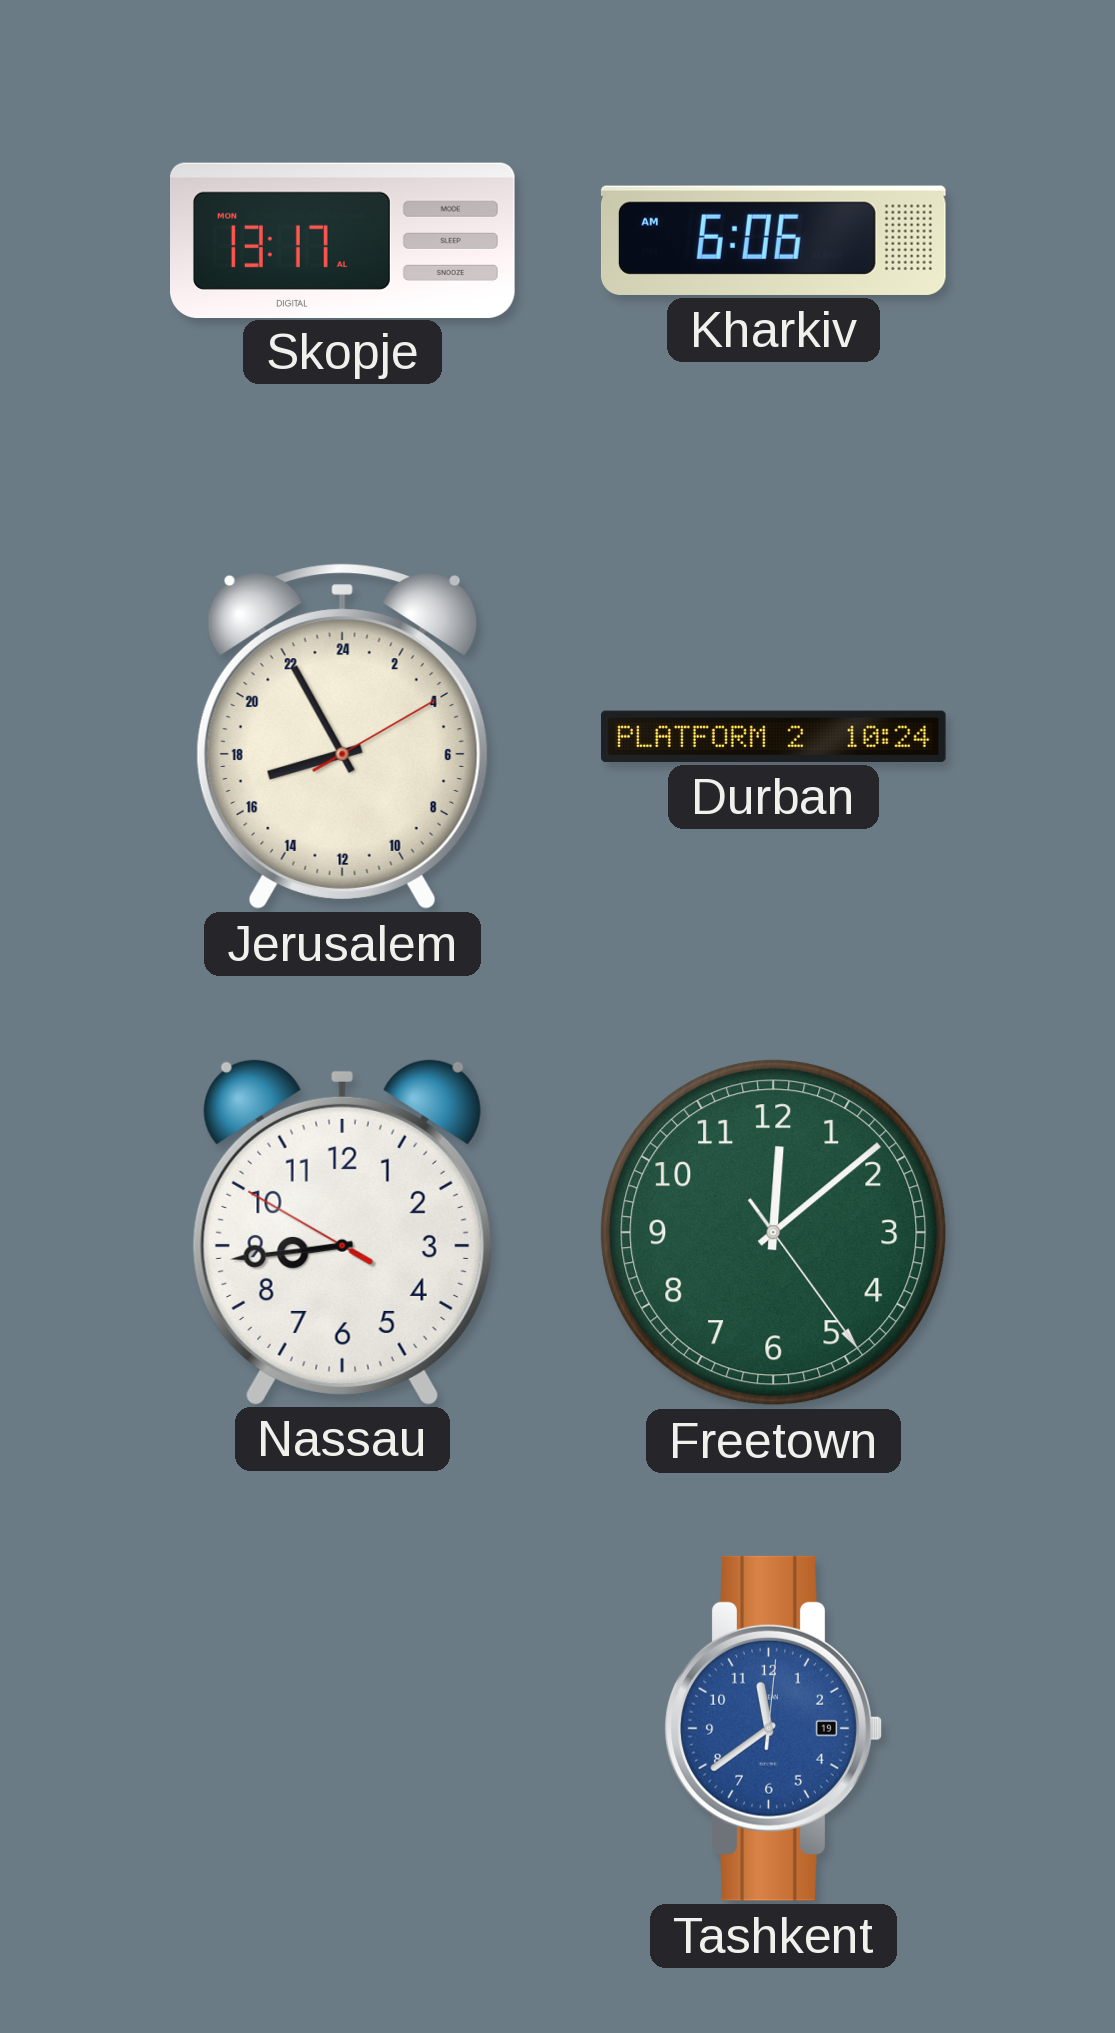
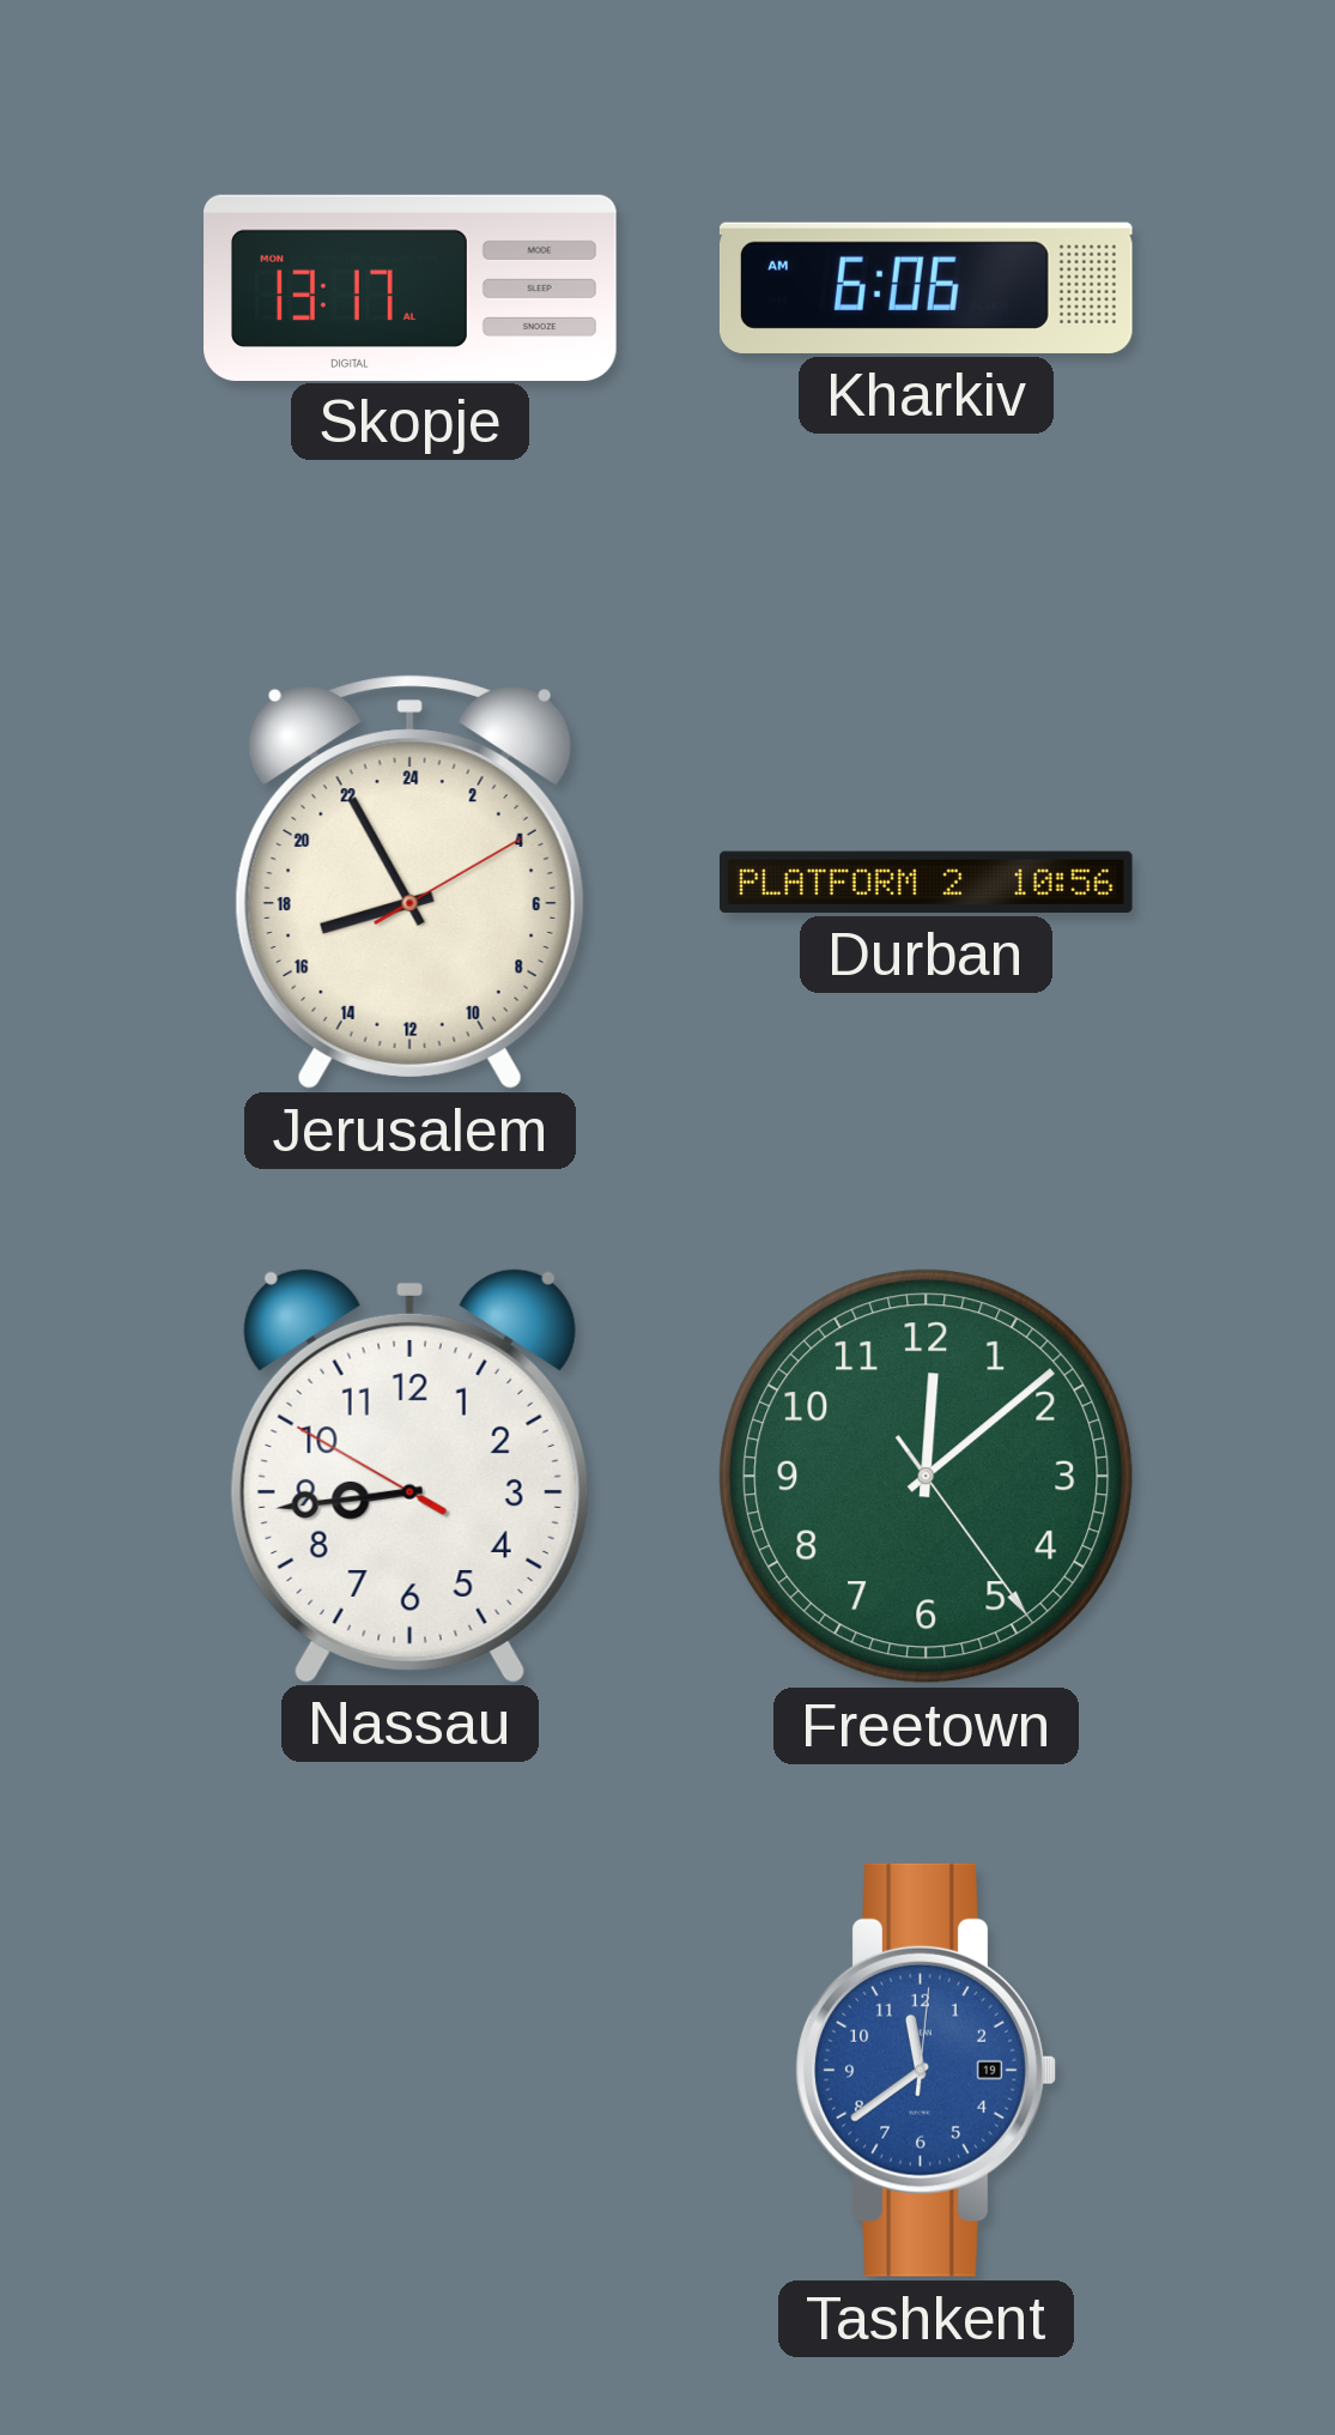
Durban: 10:24 -> 10:56 (927, 882)
